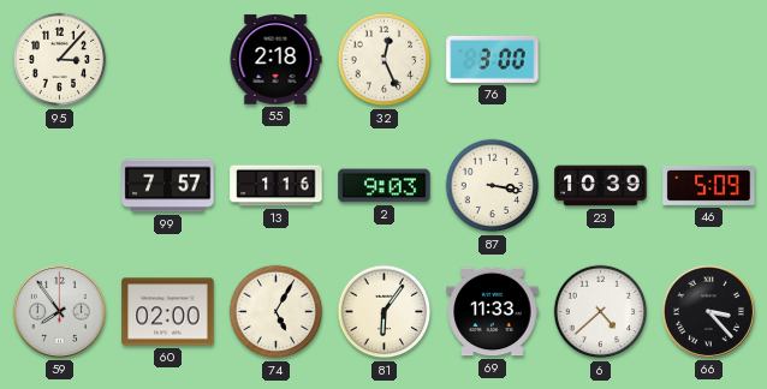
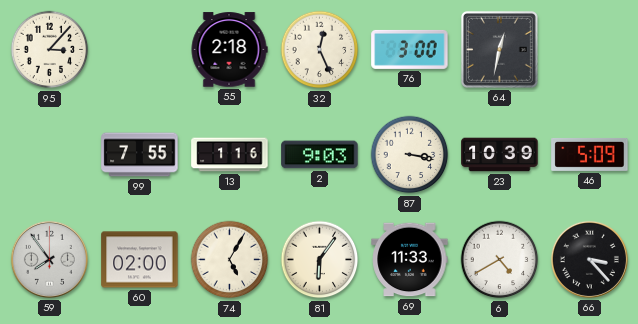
64: none -> 12:32 (499, 49)
99: 7:57 -> 7:55 (140, 155)
6: 4:38 -> 4:40 (500, 260)
